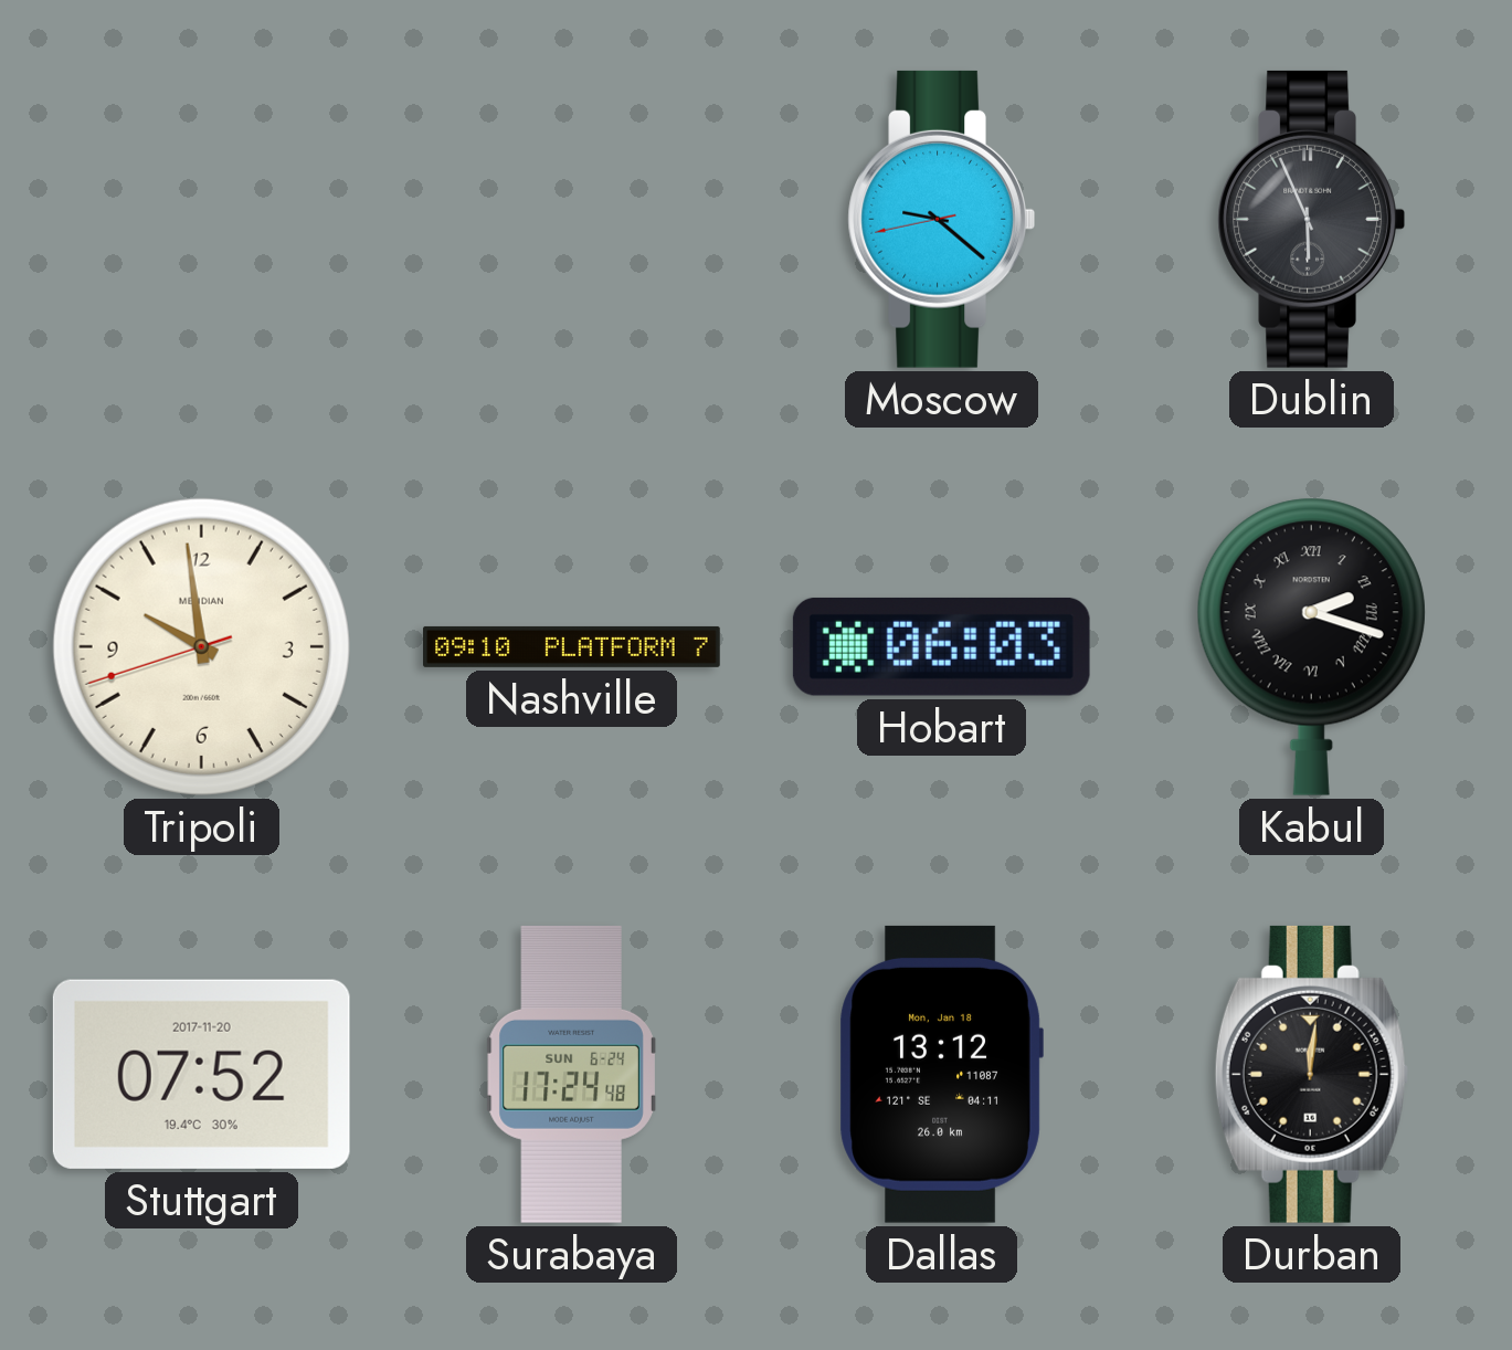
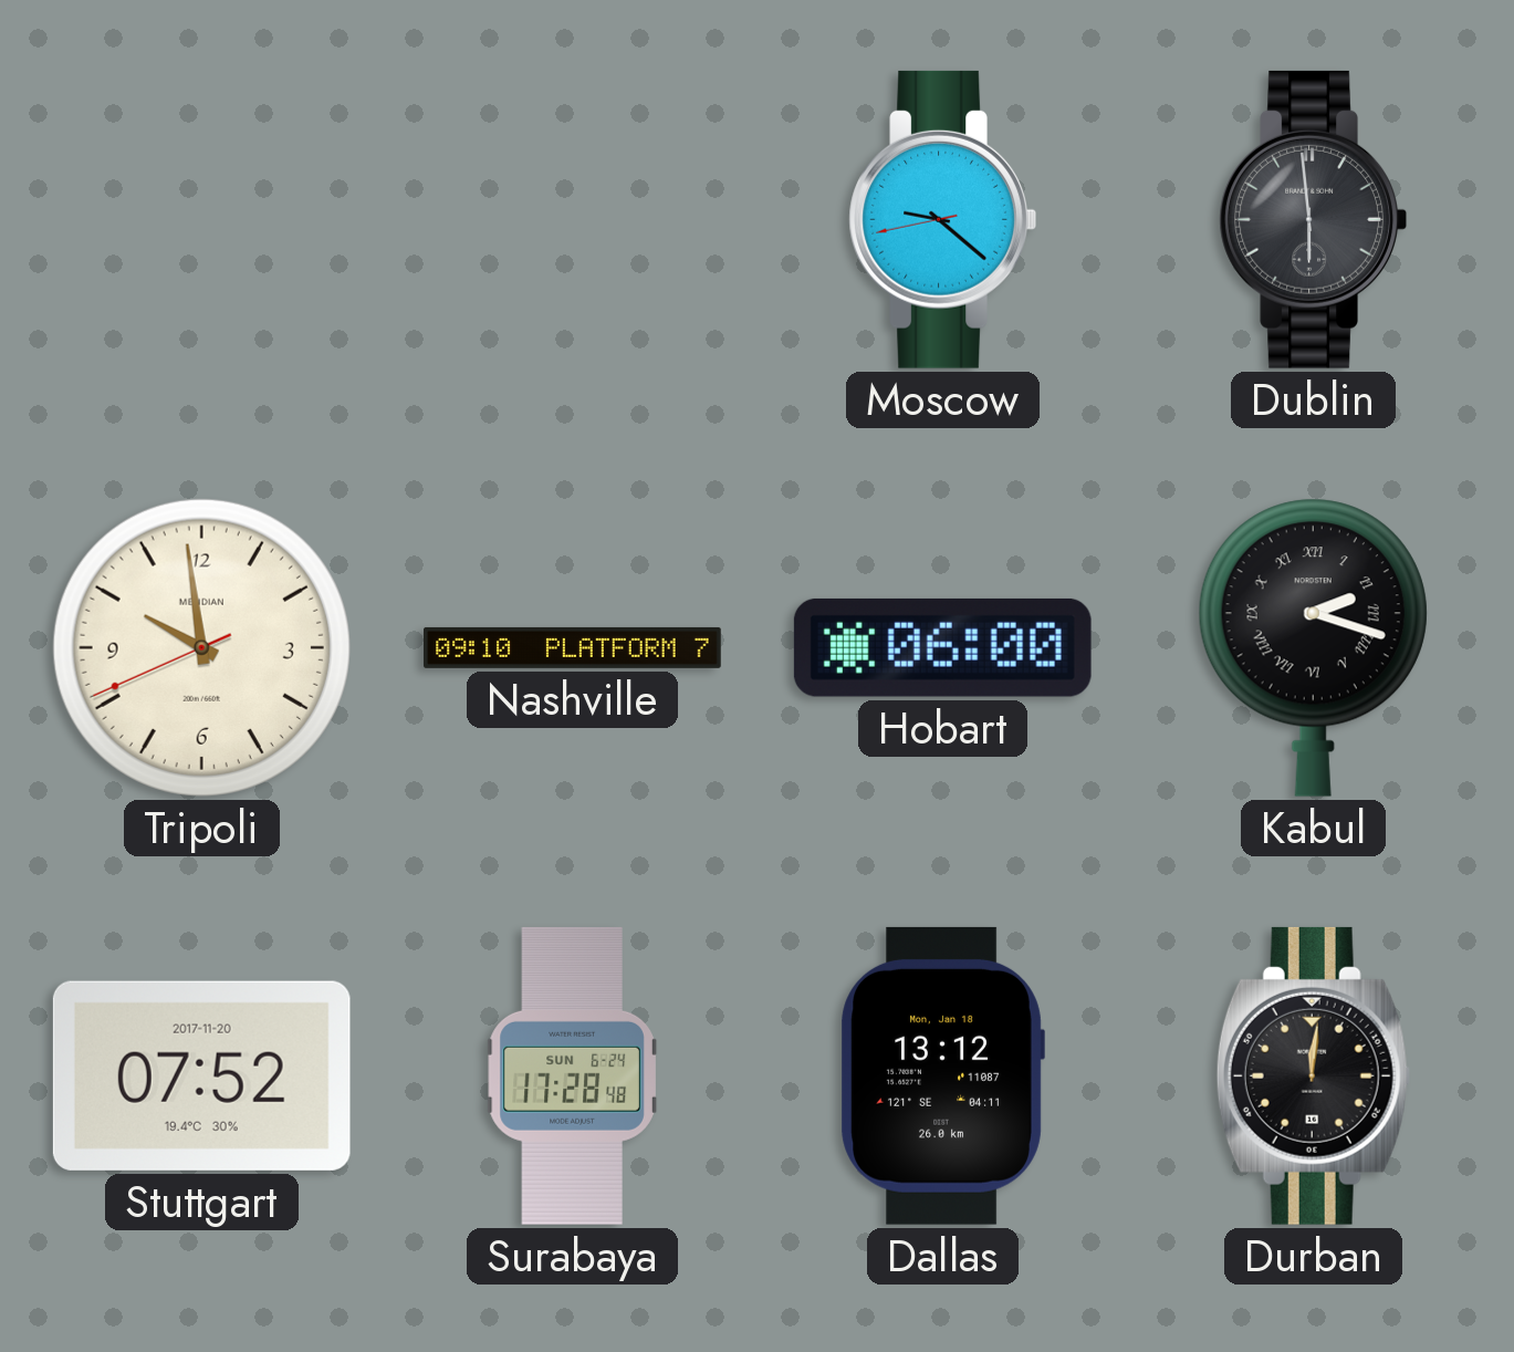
Dublin: 5:56 -> 5:59 (1313, 219)
Tripoli: 9:58:42 -> 9:58:41 (201, 647)
Hobart: 06:03 -> 06:00 (942, 647)
Surabaya: 17:24 -> 17:28 (572, 1075)
